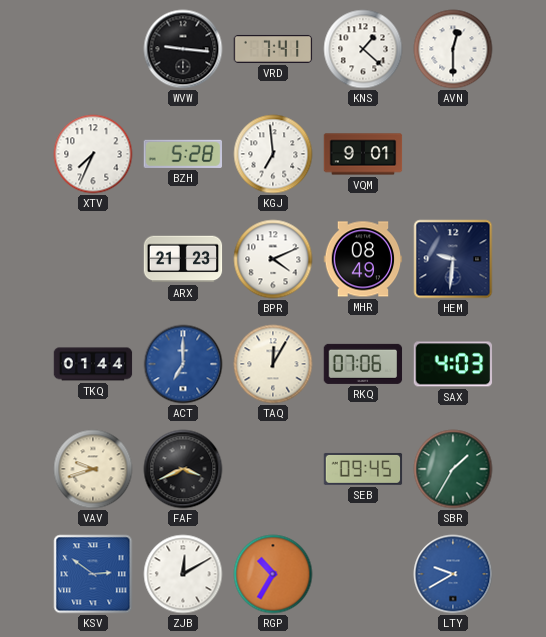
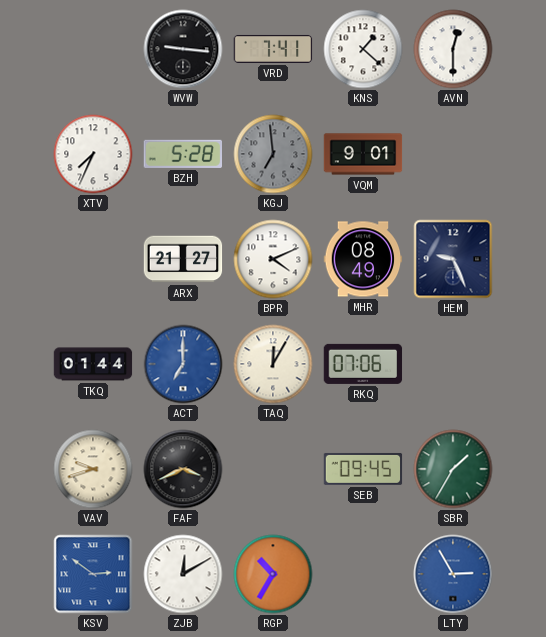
KGJ dial: white -> grey (273, 154)
ARX: 21:23 -> 21:27 (183, 259)
HEM: 9:31 -> 9:26 (453, 259)
SAX: 4:03 -> none (453, 364)
LTY: 9:40 -> 2:55 (453, 574)
